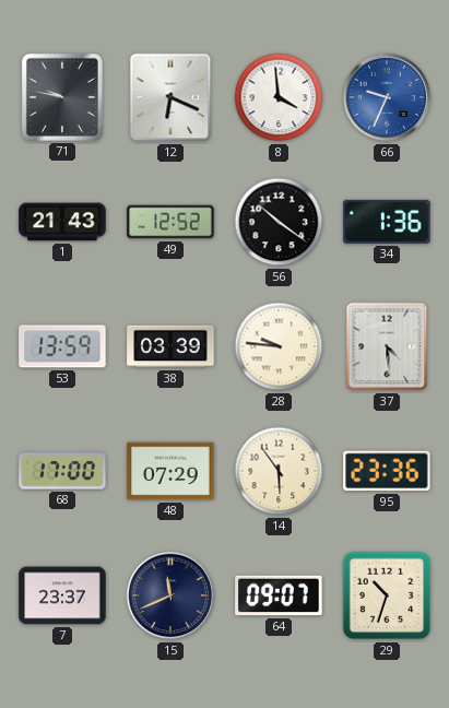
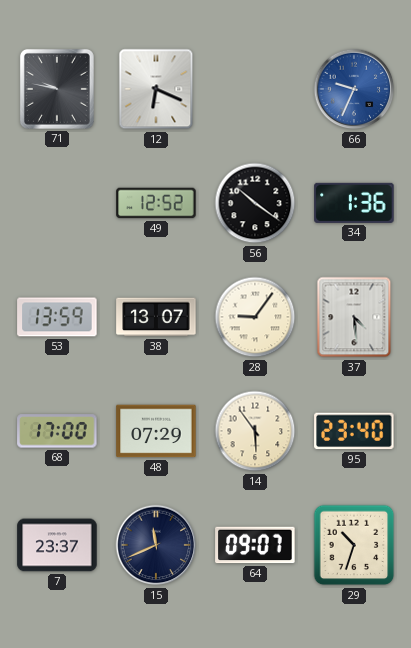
8: 3:59 -> none (279, 97)
1: 21:43 -> none (62, 222)
38: 03:39 -> 13:07 (156, 317)
28: 9:46 -> 9:06 (255, 317)
95: 23:36 -> 23:40 (354, 431)
